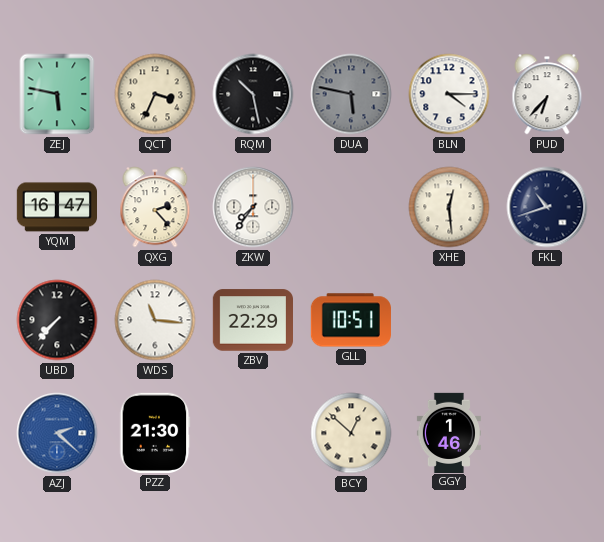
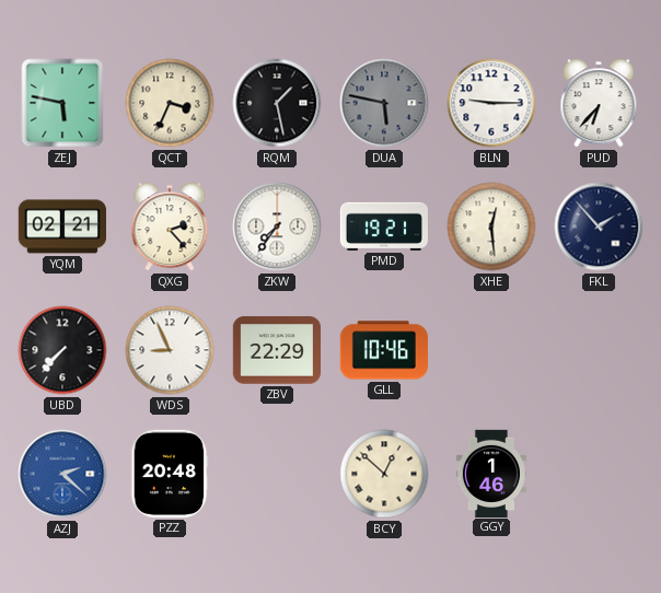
RQM: 10:28 -> 1:28 (277, 103)
BLN: 4:15 -> 9:15 (491, 103)
YQM: 16:47 -> 02:21 (61, 226)
PMD: none -> 19:21 (383, 226)
FKL: 10:42 -> 1:53 (599, 226)
WDS: 11:16 -> 8:56 (170, 350)
GLL: 10:51 -> 10:46 (384, 350)
PZZ: 21:30 -> 20:48 (170, 474)
